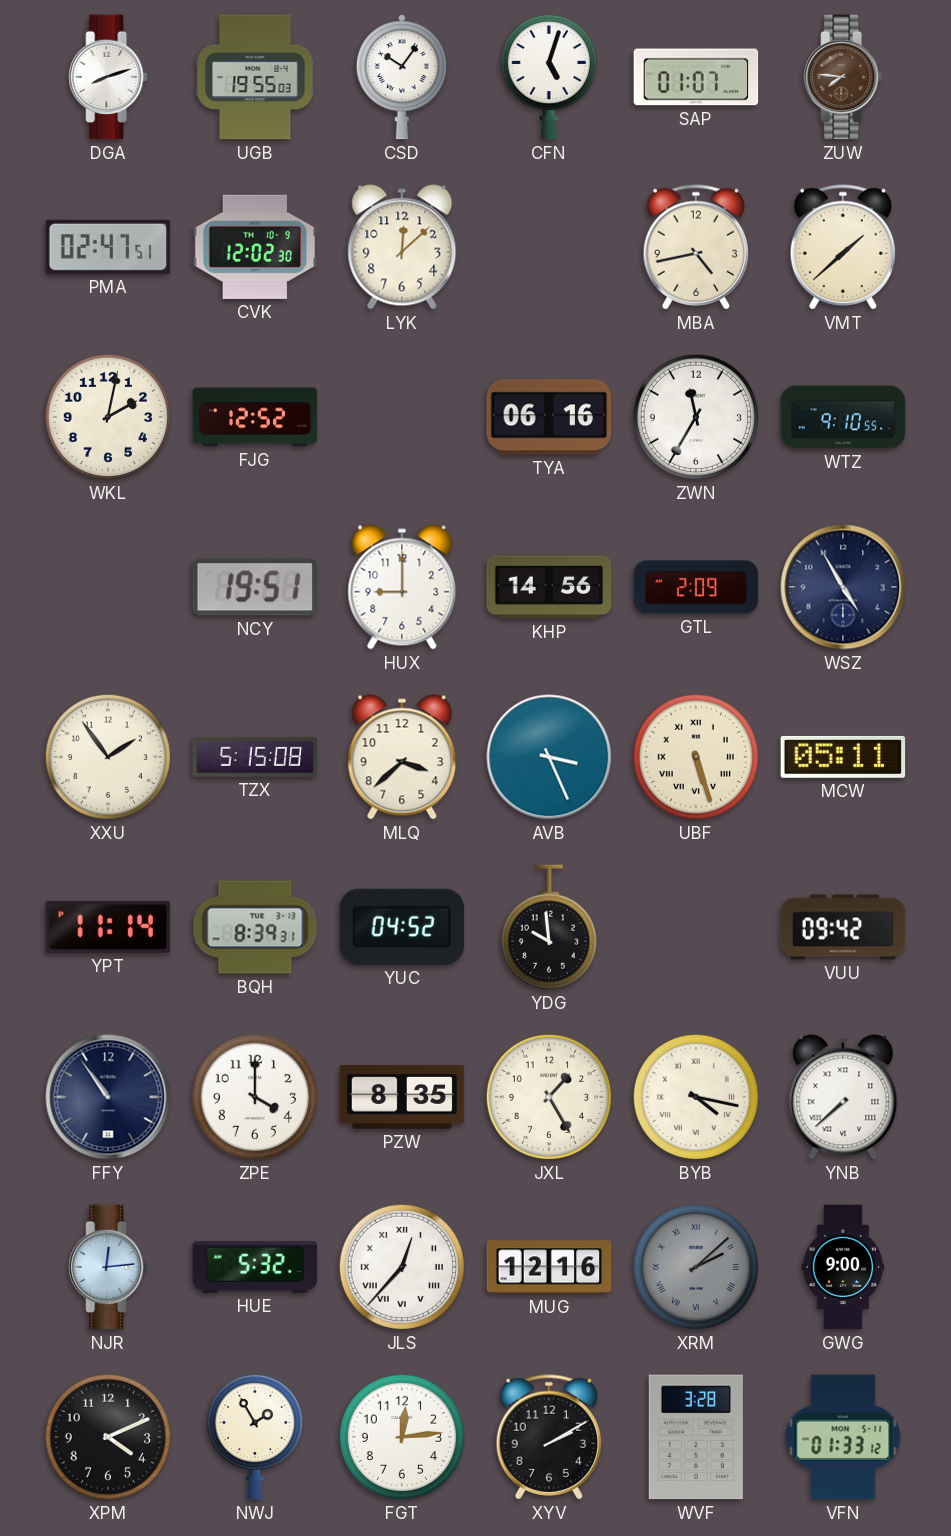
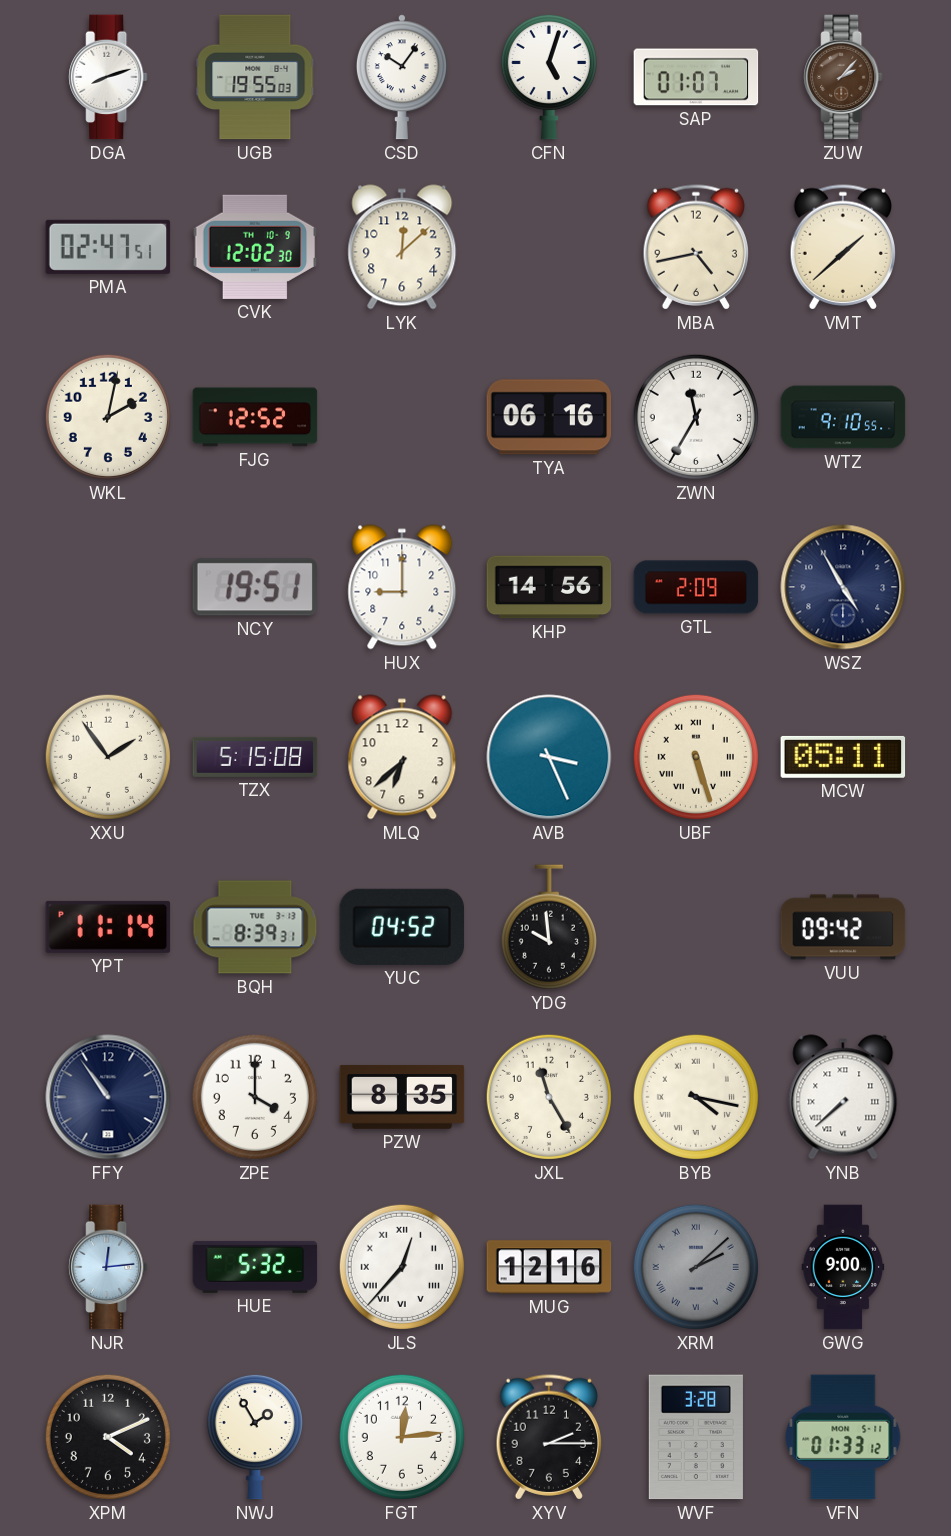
ZUW: 7:46 -> 2:07 (843, 77)
MLQ: 3:38 -> 6:38 (402, 757)
JXL: 1:25 -> 11:25 (549, 1097)
XYV: 2:10 -> 2:15 (548, 1437)
